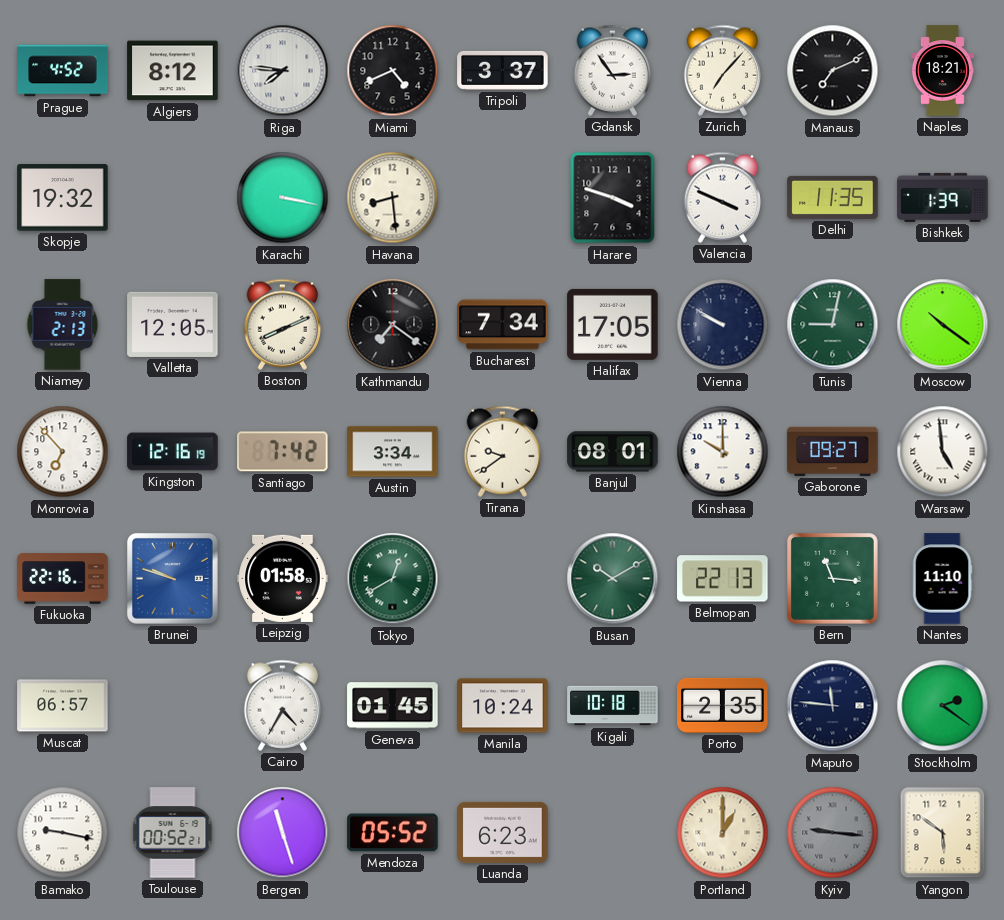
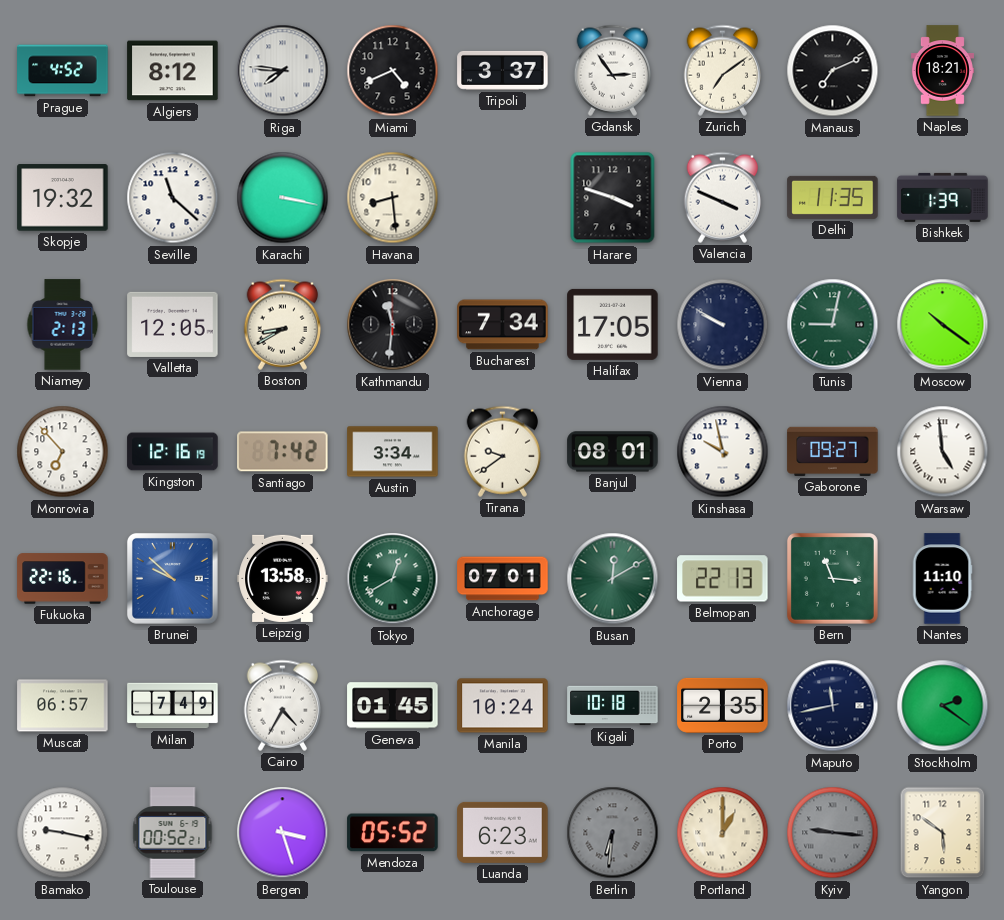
Zurich: 7:07 -> 7:09 (723, 70)
Seville: none -> 11:22 (173, 198)
Boston: 8:11 -> 8:40 (283, 324)
Kathmandu: 7:21 -> 11:31 (393, 325)
Kinshasa: 10:00 -> 9:58 (723, 452)
Brunei: 9:48 -> 9:52 (173, 578)
Leipzig: 01:58 -> 13:58 (283, 578)
Anchorage: none -> 07:01 (503, 579)
Busan: 10:10 -> 12:10 (613, 579)
Milan: none -> 7:49 (173, 706)
Maputo: 11:46 -> 11:43 (833, 706)
Bergen: 11:27 -> 3:27 (283, 833)
Berlin: none -> 6:31 (613, 833)
